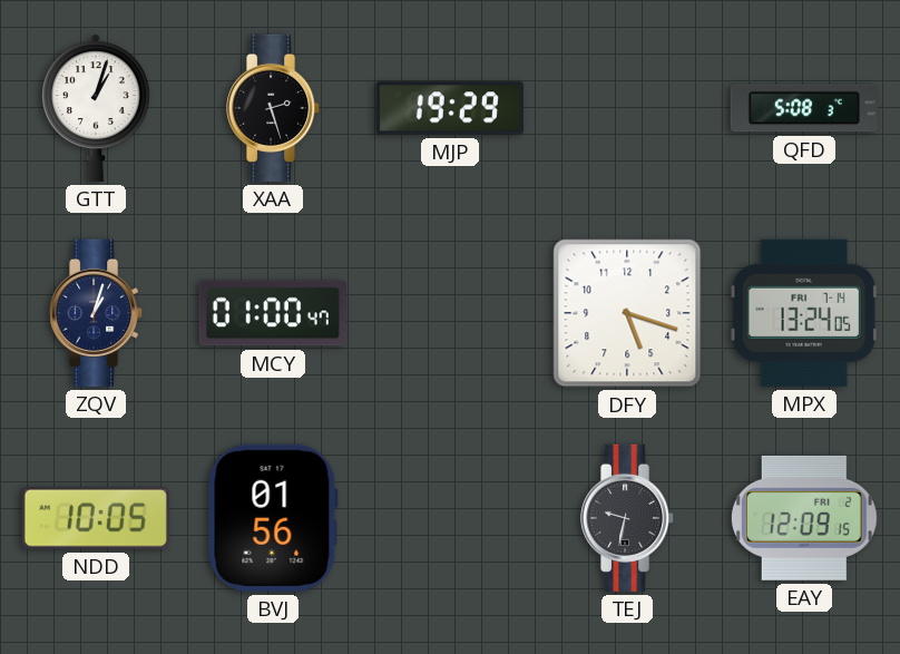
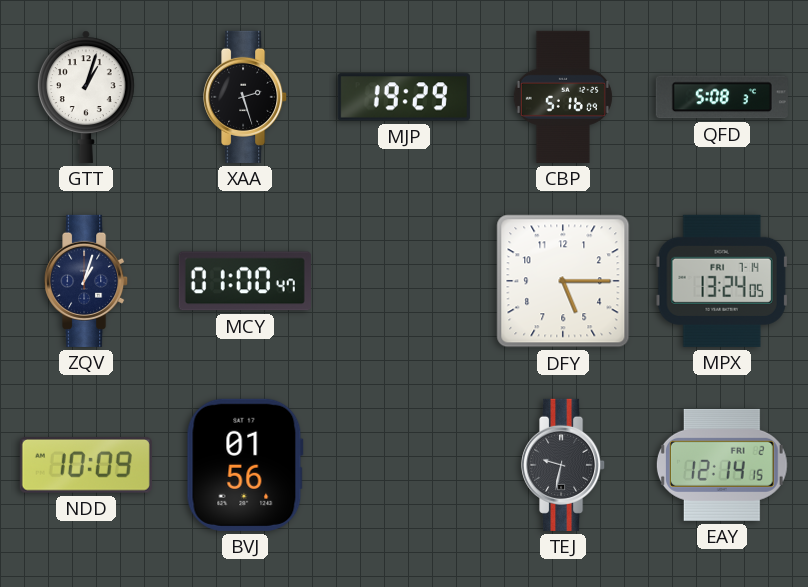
CBP: none -> 5:16 (563, 97)
DFY: 5:18 -> 5:15 (563, 281)
NDD: 10:05 -> 10:09 (86, 466)
EAY: 12:09 -> 12:14 (722, 465)
